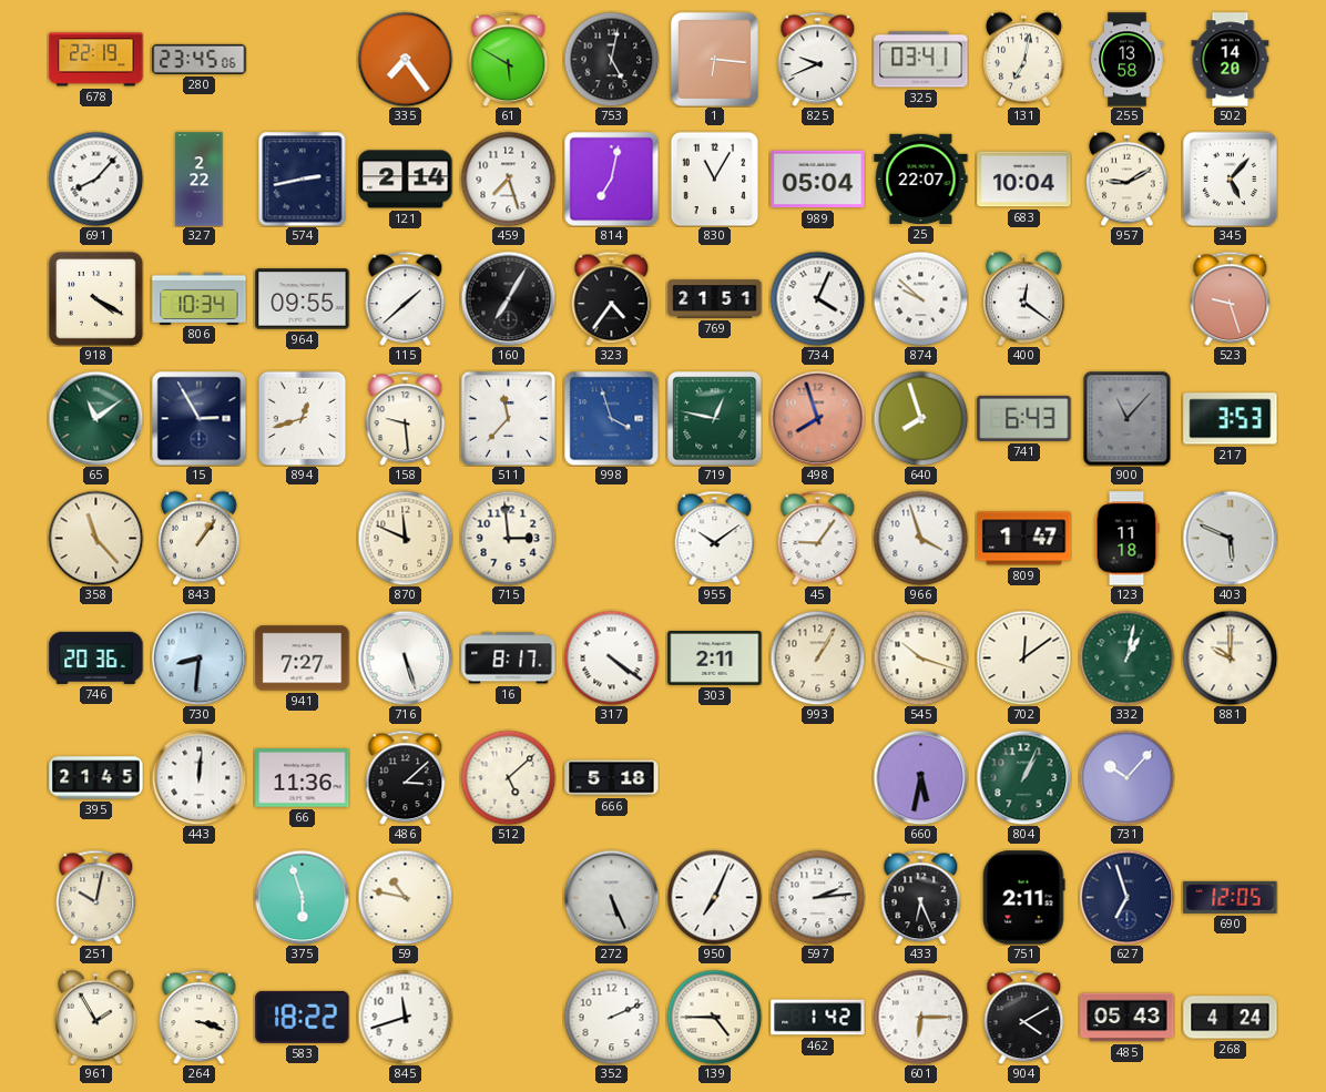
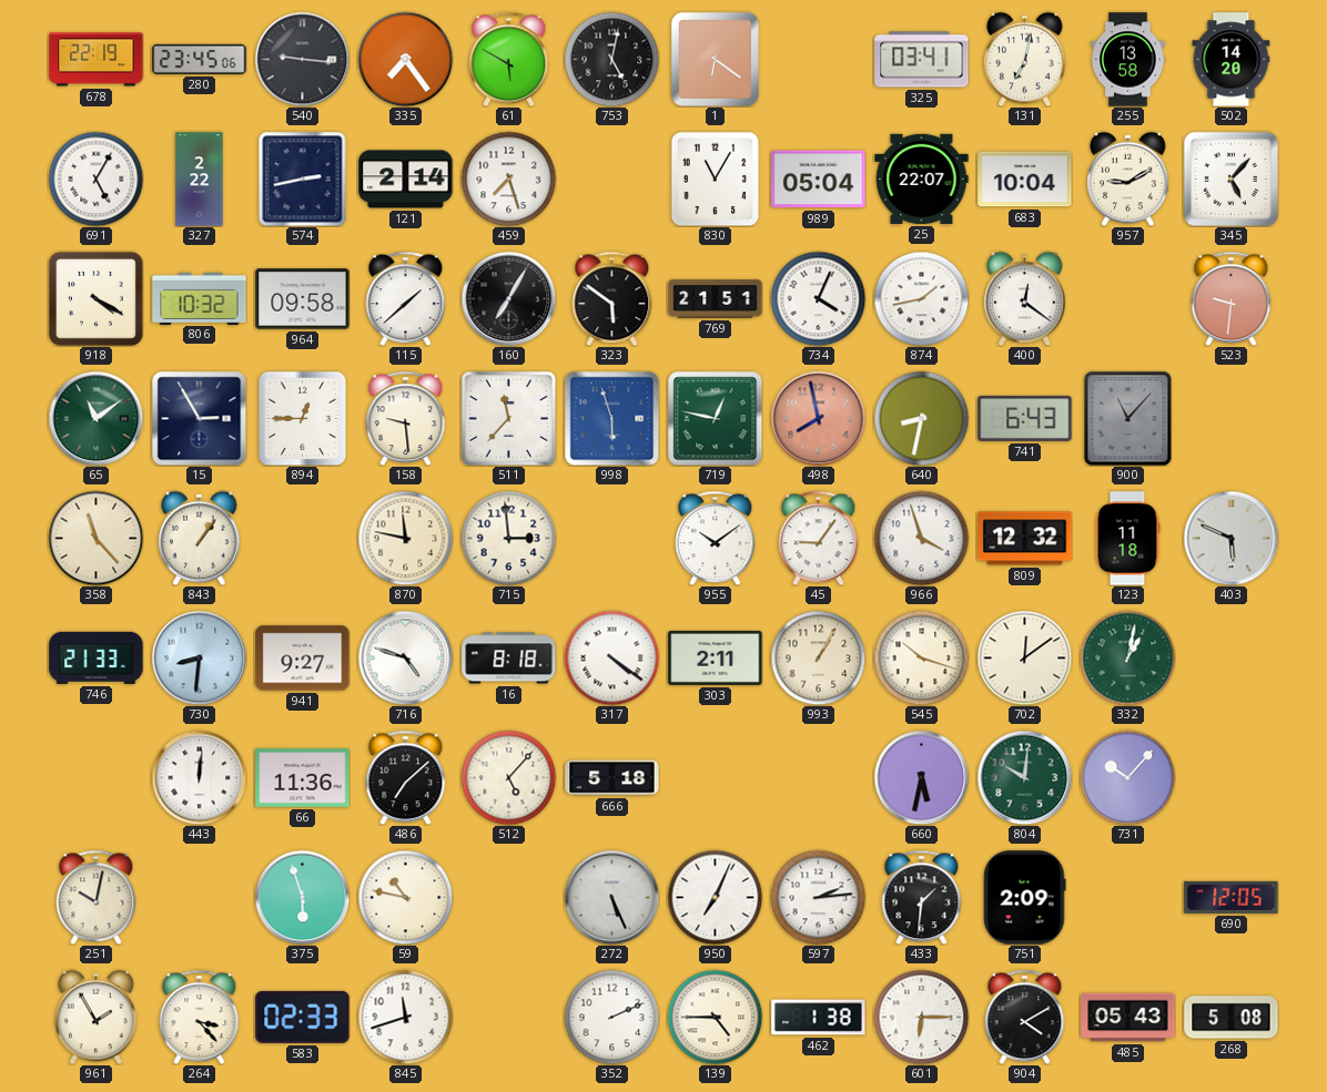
540: none -> 9:16 (302, 59)
1: 6:16 -> 6:21 (715, 59)
825: 9:41 -> none (818, 59)
691: 8:07 -> 5:05 (95, 178)
814: 7:02 -> none (611, 178)
806: 10:34 -> 10:32 (200, 298)
964: 09:55 -> 09:58 (303, 299)
323: 4:36 -> 5:51 (612, 298)
874: 9:52 -> 1:43 (921, 298)
523: 9:27 -> 9:31 (1232, 298)
894: 12:42 -> 12:45 (303, 418)
998: 3:57 -> 5:57 (611, 418)
498: 7:57 -> 7:58 (818, 418)
640: 7:57 -> 8:32 (921, 418)
217: 3:53 -> none (1231, 419)
870: 11:49 -> 11:47 (405, 538)
809: 1:47 -> 12:32 (1025, 539)
746: 20:36 -> 21:33 (97, 657)
941: 7:27 -> 9:27 (303, 659)
716: 5:27 -> 4:48 (405, 657)
16: 8:17 -> 8:18 (509, 659)
881: 10:00 -> none (1230, 657)
395: 21:45 -> none (96, 778)
486: 3:08 -> 7:08 (406, 777)
512: 5:08 -> 5:07 (508, 777)
804: 1:04 -> 10:01 (1024, 777)
433: 6:26 -> 1:31 (922, 897)
751: 2:11 -> 2:09 (1025, 898)
627: 6:57 -> none (1126, 897)
264: 3:18 -> 3:23 (200, 1017)
583: 18:22 -> 02:33 (303, 1017)
462: 1:42 -> 1:38 (819, 1018)
268: 4:24 -> 5:08 (1232, 1018)
